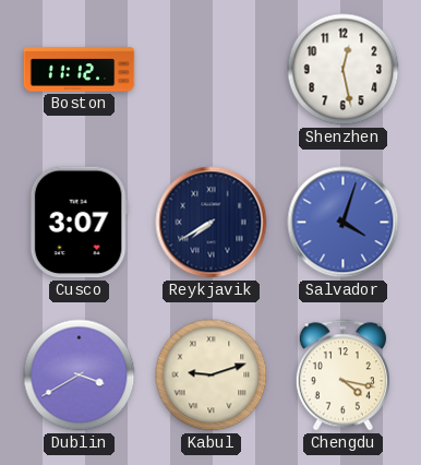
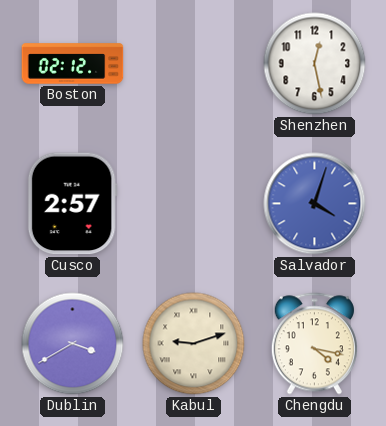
Boston: 11:12 -> 02:12 (73, 64)
Cusco: 3:07 -> 2:57 (72, 204)
Reykjavik: 7:40 -> none (212, 223)
